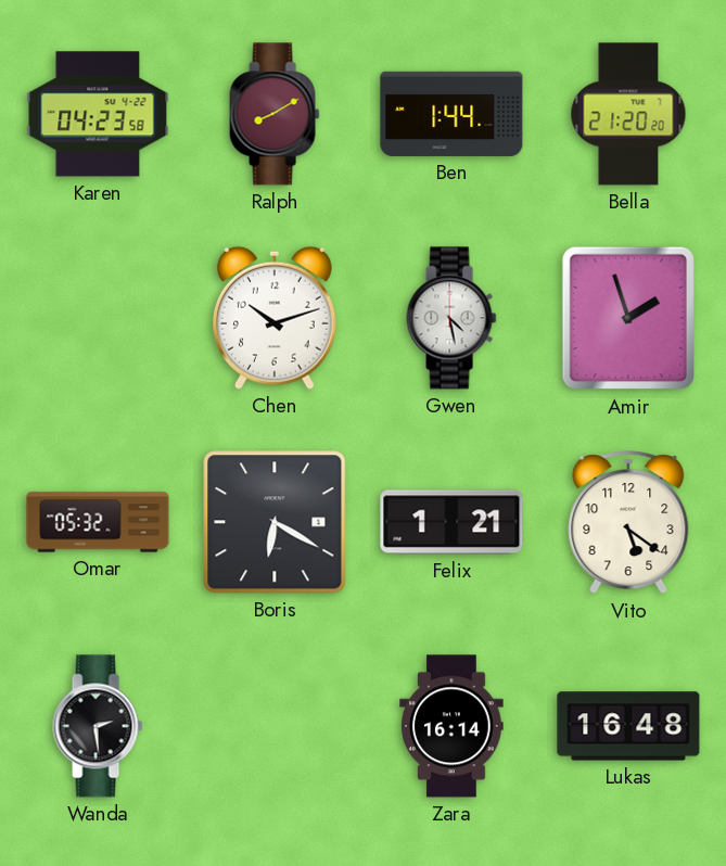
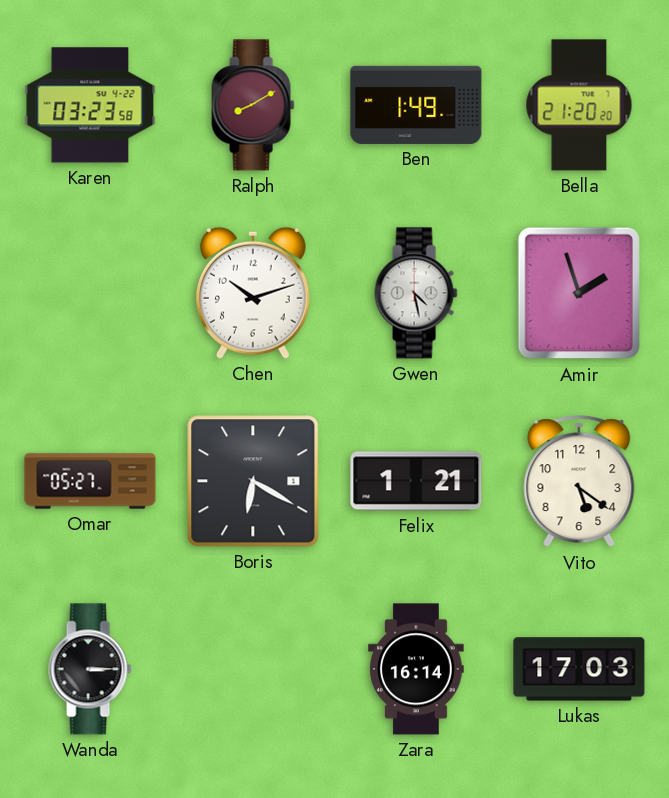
Karen: 04:23 -> 03:23 (90, 105)
Ben: 1:44 -> 1:49 (416, 105)
Omar: 05:32 -> 05:27 (90, 481)
Wanda: 2:29 -> 3:15 (90, 669)
Lukas: 16:48 -> 17:03 (579, 669)
